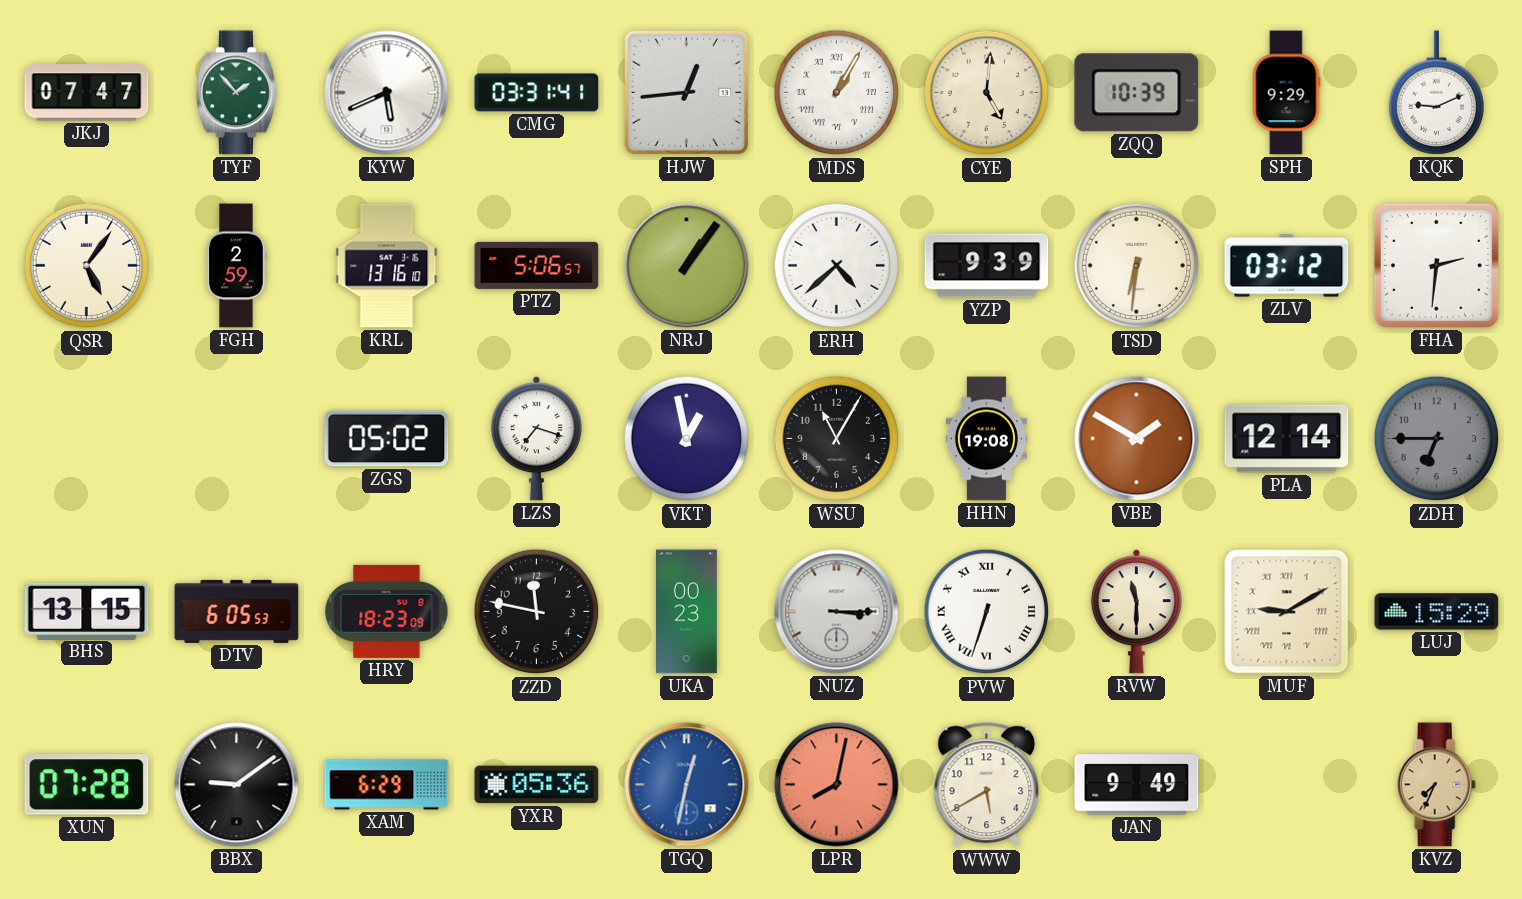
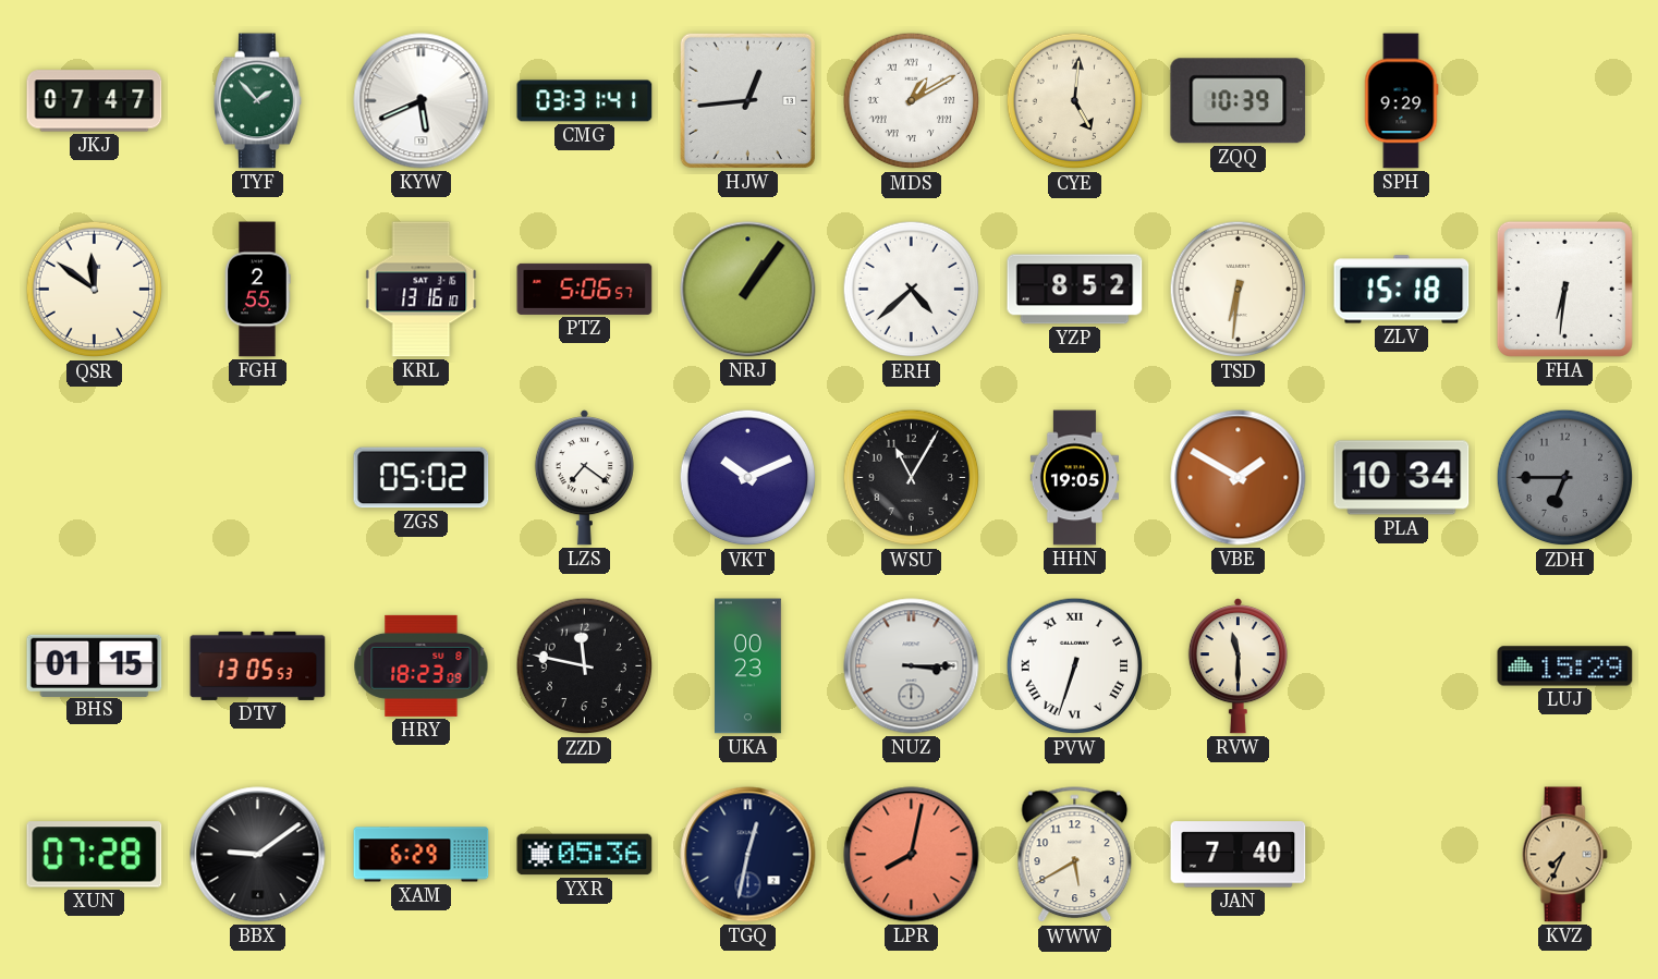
MDS: 1:05 -> 1:10 (912, 101)
KQK: 9:11 -> none (1436, 93)
QSR: 5:06 -> 11:51 (95, 290)
FGH: 2:59 -> 2:55 (258, 290)
YZP: 9:39 -> 8:52 (1075, 290)
ZLV: 03:12 -> 15:18 (1402, 290)
FHA: 2:31 -> 6:31 (1564, 289)
LZS: 7:18 -> 7:21 (584, 478)
VKT: 12:58 -> 10:11 (748, 478)
HHN: 19:08 -> 19:05 (1074, 478)
PLA: 12:14 -> 10:34 (1402, 478)
BHS: 13:15 -> 01:15 (95, 665)
DTV: 6:05 -> 13:05 (258, 665)
MUF: 9:10 -> none (1287, 612)
TGQ dial: blue -> navy (748, 855)
JAN: 9:49 -> 7:40 (1239, 855)
